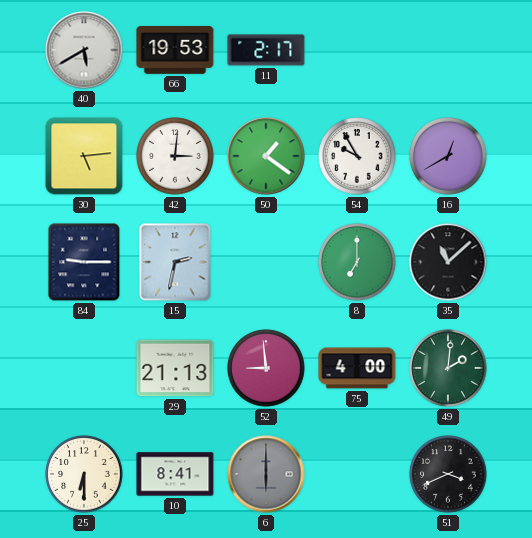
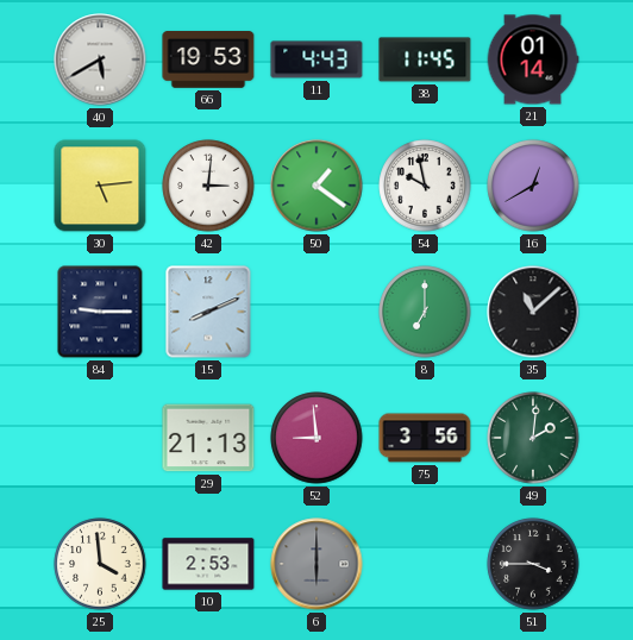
11: 2:17 -> 4:43 (316, 59)
38: none -> 11:45 (425, 59)
21: none -> 01:14 (533, 59)
54: 9:55 -> 9:58 (425, 186)
15: 2:32 -> 8:11 (208, 312)
75: 4:00 -> 3:56 (425, 438)
25: 6:30 -> 3:59 (100, 564)
10: 8:41 -> 2:53 (208, 564)
51: 3:41 -> 3:45 (533, 564)
